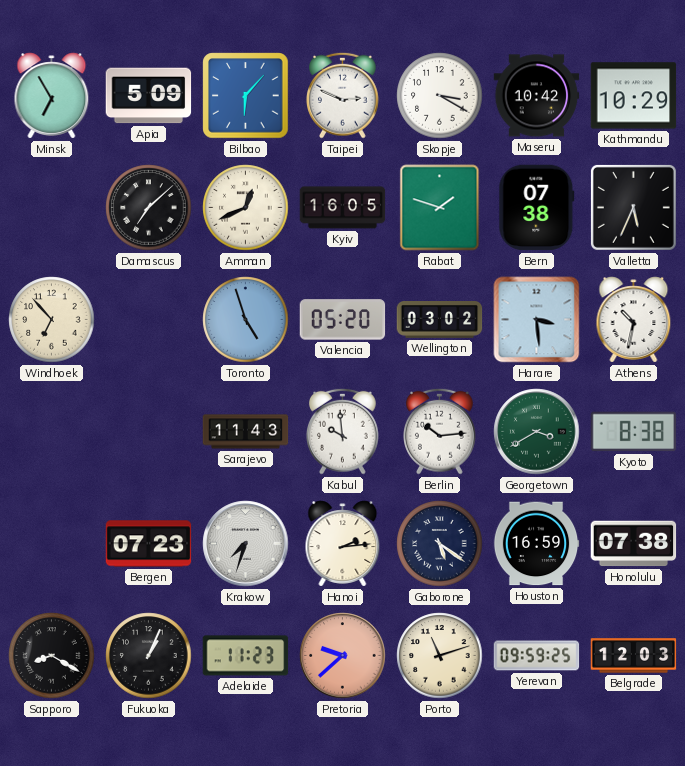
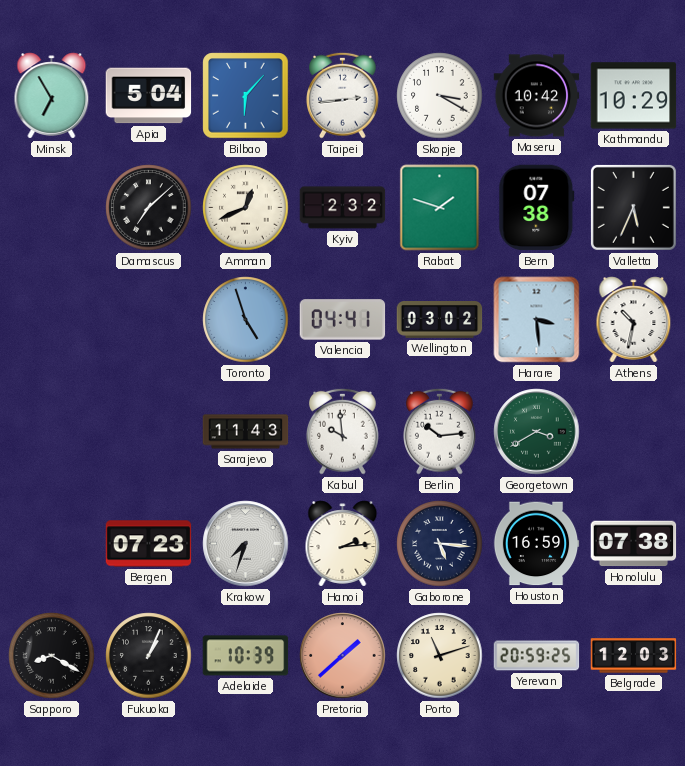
Apia: 5:09 -> 5:04 (149, 96)
Taipei: 2:49 -> 2:44 (343, 95)
Kyiv: 16:05 -> 2:32 (343, 208)
Windhoek: 6:53 -> none (52, 320)
Valencia: 05:20 -> 04:41 (343, 320)
Kyoto: 8:38 -> none (634, 432)
Gaborone: 5:21 -> 5:16 (440, 544)
Adelaide: 11:23 -> 10:39 (246, 656)
Pretoria: 9:38 -> 1:38 (343, 656)
Yerevan: 09:59 -> 20:59 (537, 656)
